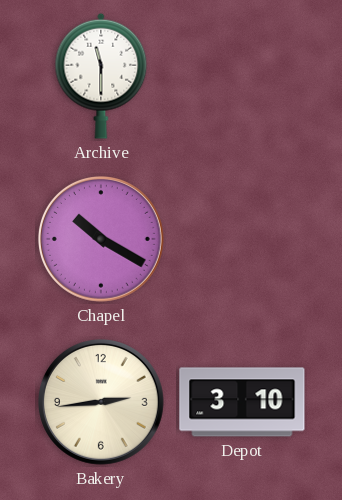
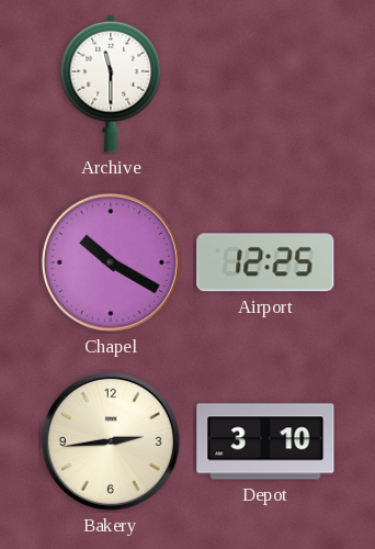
Airport: none -> 12:25 (265, 262)
